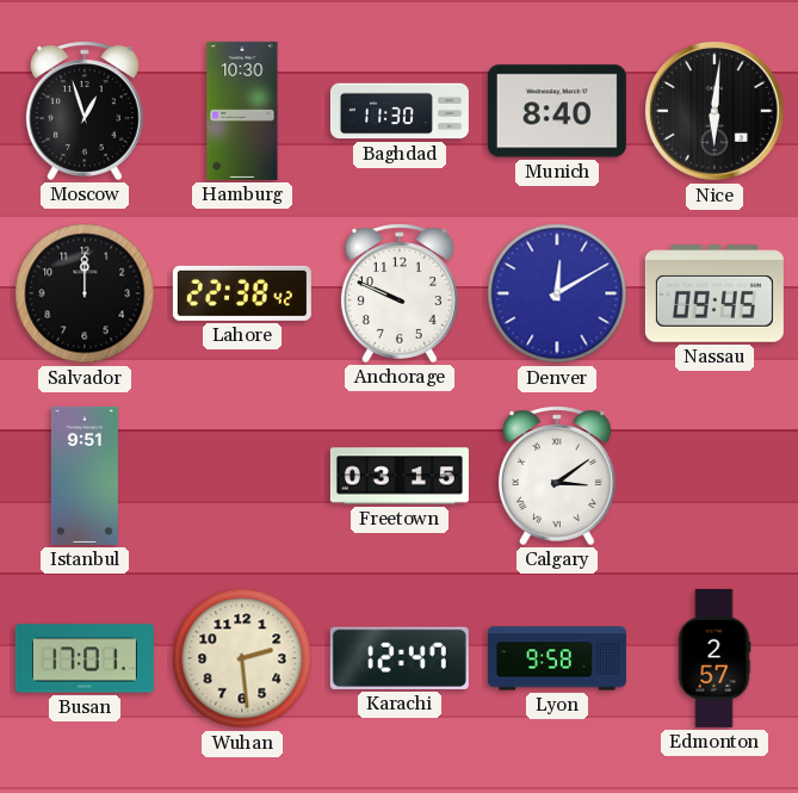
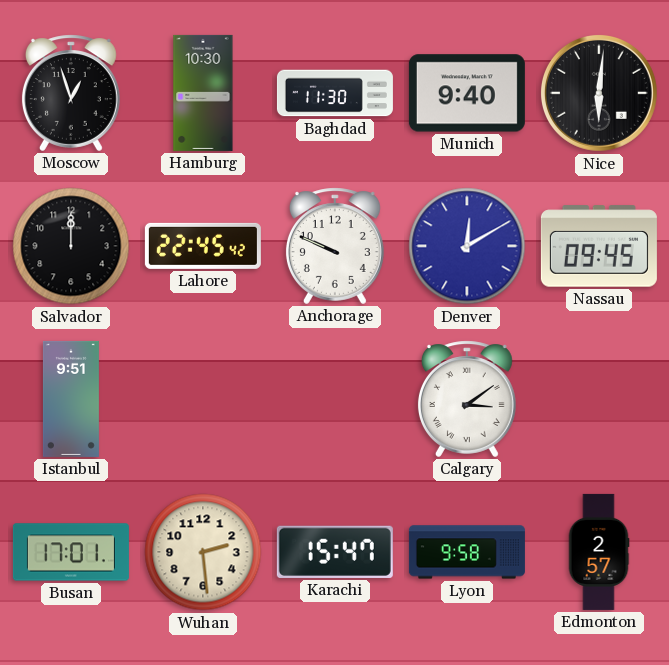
Munich: 8:40 -> 9:40 (467, 93)
Lahore: 22:38 -> 22:45 (203, 246)
Freetown: 03:15 -> none (400, 476)
Karachi: 12:47 -> 15:47 (335, 552)
